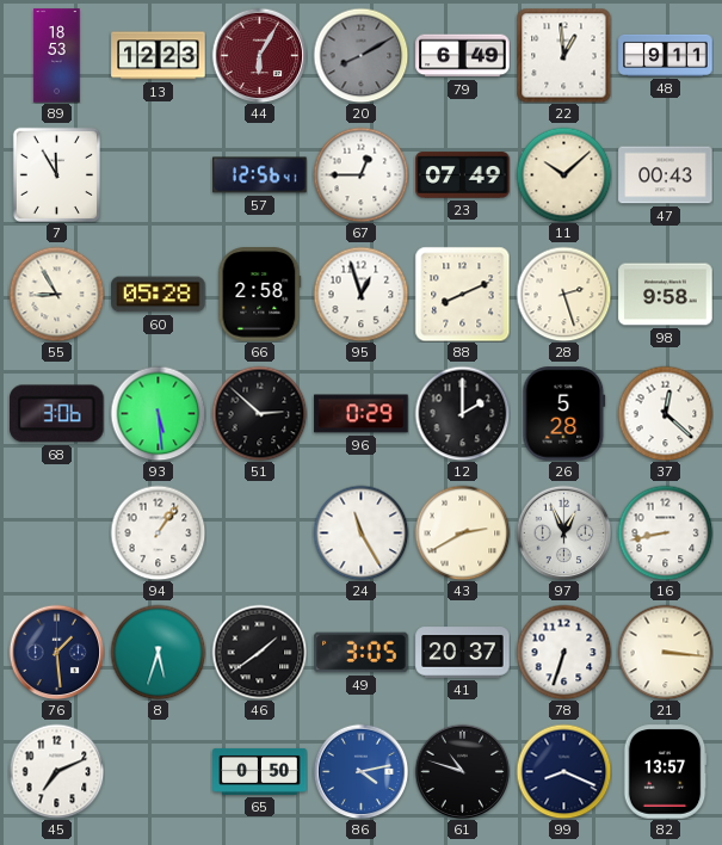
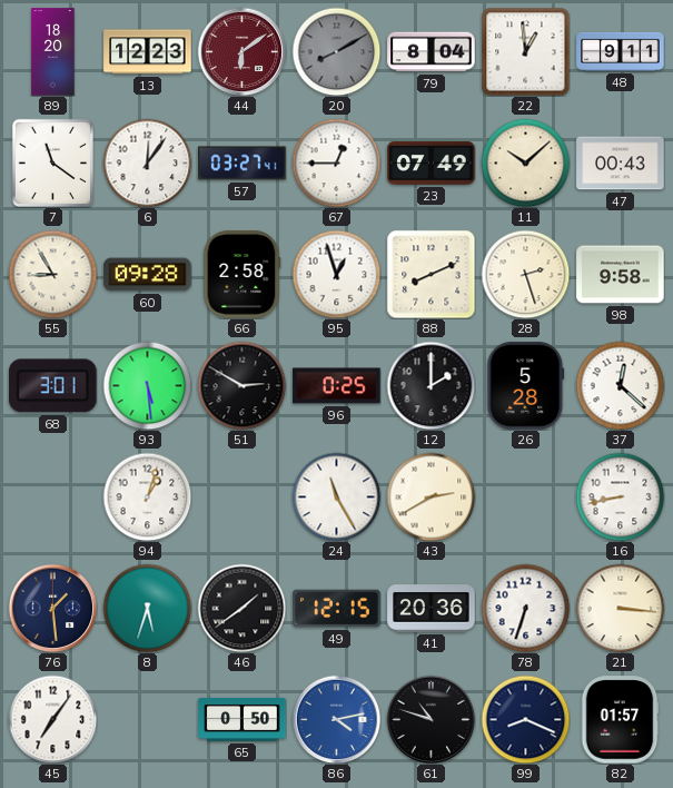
89: 18:53 -> 18:20 (53, 52)
44: 6:05 -> 6:09 (241, 51)
79: 6:49 -> 8:04 (432, 52)
7: 11:55 -> 11:21 (52, 162)
6: none -> 12:06 (147, 162)
57: 12:56 -> 03:27 (243, 164)
60: 05:28 -> 09:28 (148, 275)
68: 3:06 -> 3:01 (53, 386)
51: 2:52 -> 2:50 (241, 385)
96: 0:29 -> 0:25 (337, 386)
94: 1:06 -> 1:03 (147, 496)
97: 12:56 -> none (563, 532)
49: 3:05 -> 12:15 (337, 609)
41: 20:37 -> 20:36 (432, 609)
45: 7:11 -> 7:06 (52, 719)
82: 13:57 -> 01:57 (620, 720)
